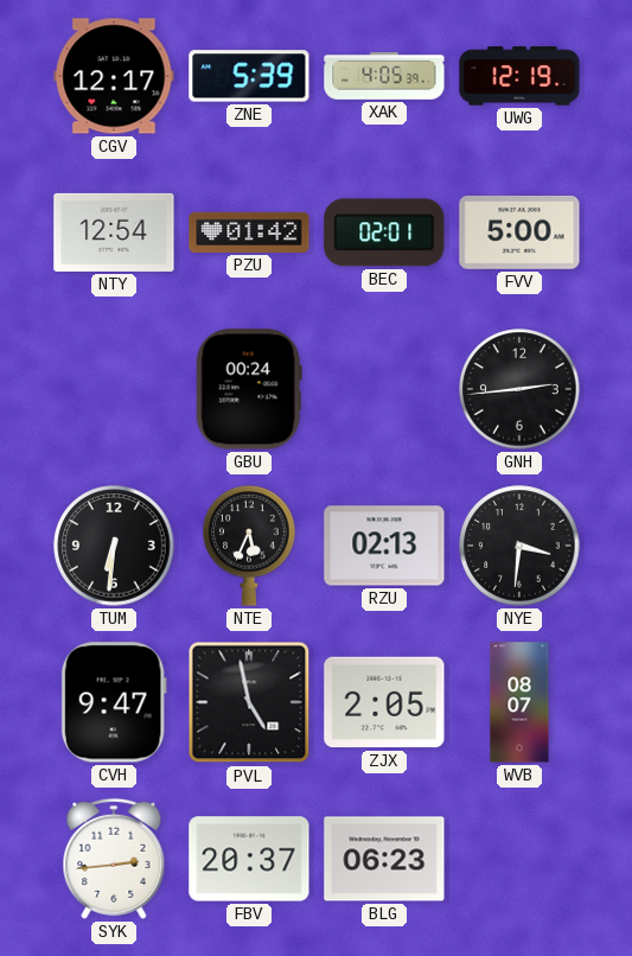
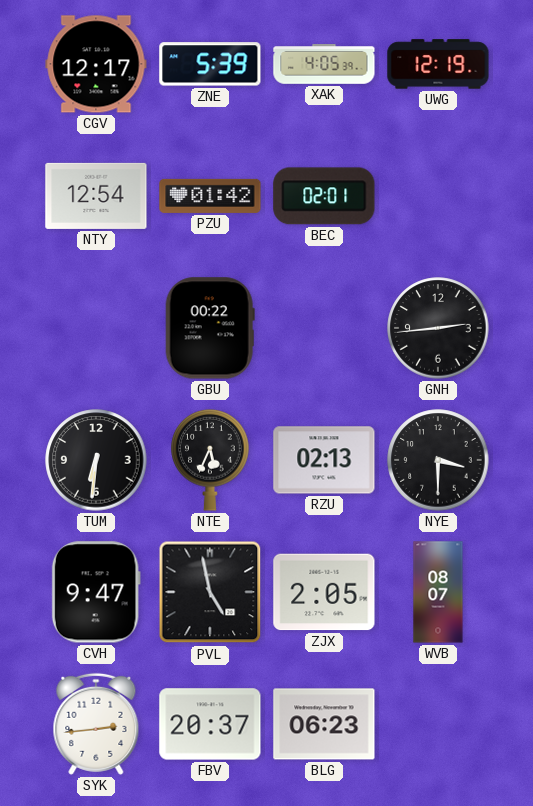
FVV: 5:00 -> none (519, 232)
GBU: 00:24 -> 00:22 (210, 328)
NYE: 3:31 -> 3:30 (438, 460)
